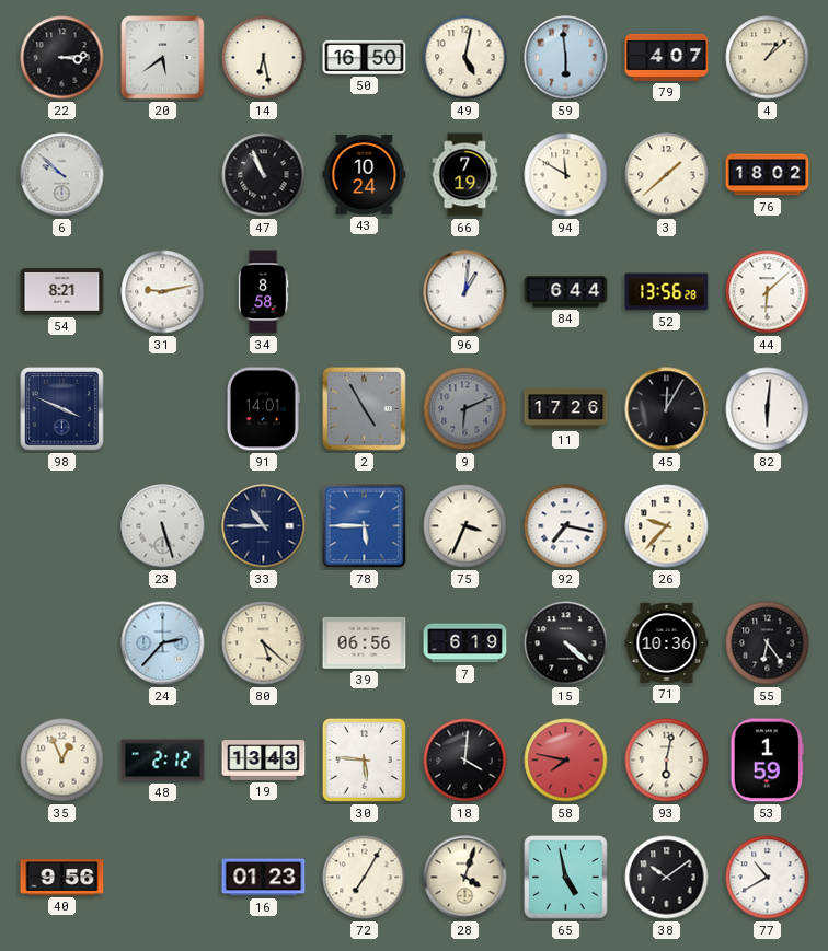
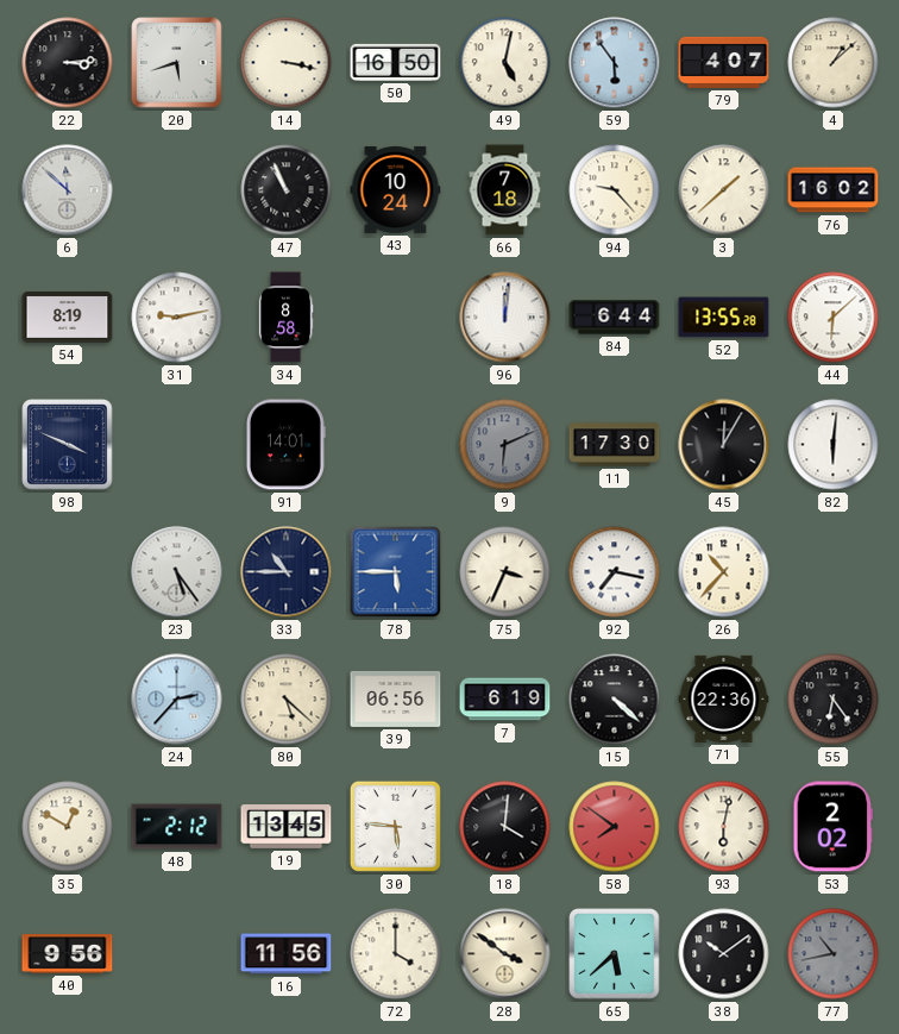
20: 5:39 -> 5:42 (177, 63)
14: 6:28 -> 3:17 (287, 63)
59: 5:59 -> 5:54 (615, 63)
6: 9:52 -> 11:52 (68, 190)
66: 7:19 -> 7:18 (505, 190)
94: 11:50 -> 9:23 (615, 190)
76: 18:02 -> 16:02 (834, 190)
54: 8:21 -> 8:19 (68, 317)
96: 1:01 -> 12:01 (505, 318)
52: 13:56 -> 13:55 (724, 318)
2: 4:55 -> none (365, 409)
11: 17:26 -> 17:30 (615, 445)
23: 5:27 -> 5:24 (177, 572)
26: 9:37 -> 10:37 (724, 572)
71: 10:36 -> 22:36 (724, 698)
35: 12:56 -> 12:50 (68, 827)
19: 13:43 -> 13:45 (287, 827)
58: 7:47 -> 7:51 (615, 827)
53: 1:59 -> 2:02 (832, 827)
16: 01:23 -> 11:56 (287, 954)
72: 7:05 -> 4:00 (396, 954)
28: 4:03 -> 3:51 (505, 954)
65: 4:58 -> 5:38 (615, 954)
77: 10:40 -> 10:43 (834, 954)
77 dial: white -> grey (834, 954)
